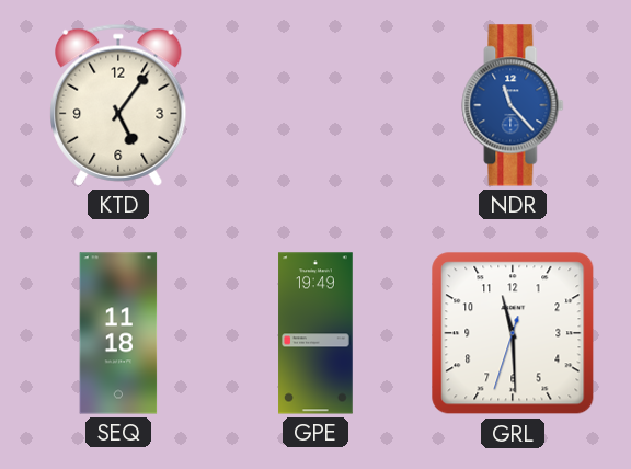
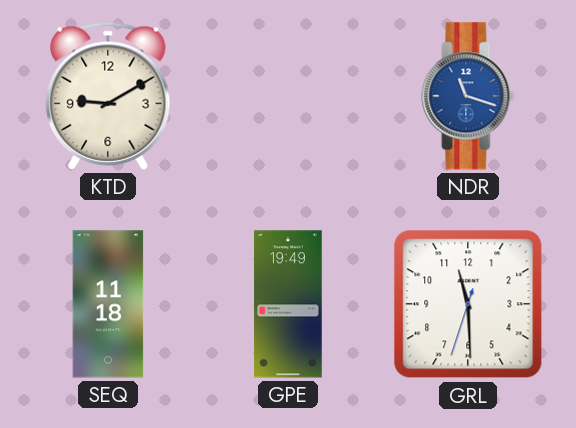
KTD: 5:06 -> 9:10 (108, 96)
NDR: 11:23 -> 11:18 (468, 96)
